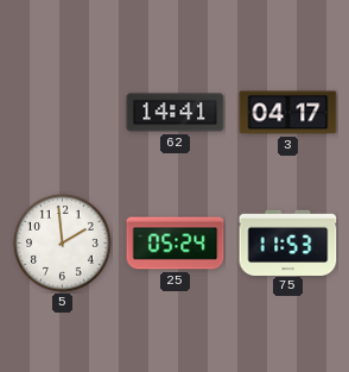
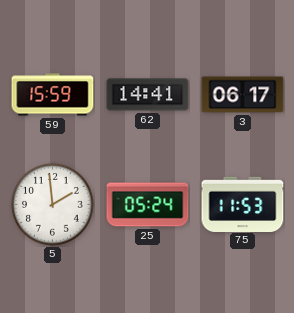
59: none -> 15:59 (53, 95)
3: 04:17 -> 06:17 (243, 95)
